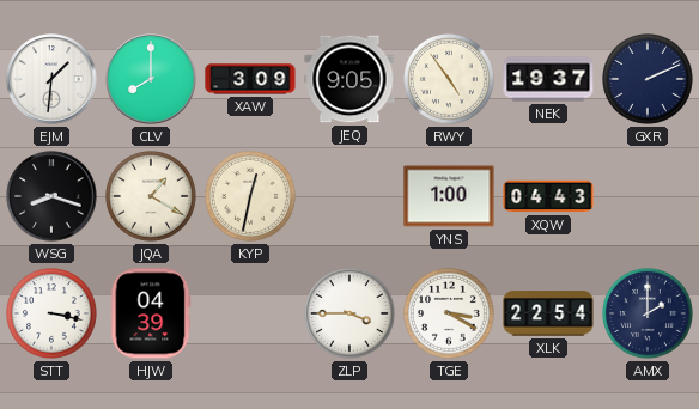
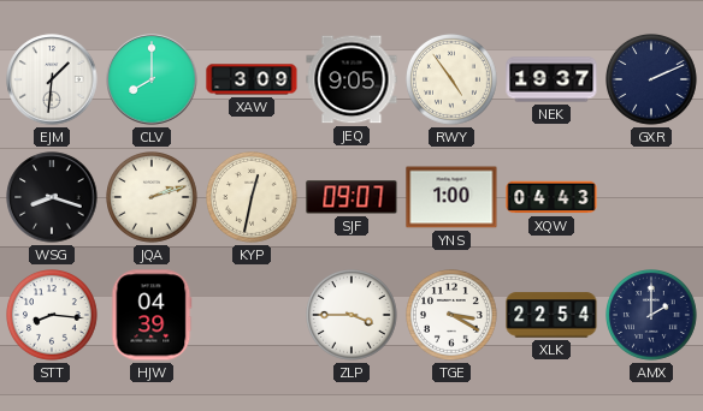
JQA: 1:20 -> 2:12 (153, 198)
SJF: none -> 09:07 (351, 197)
STT: 3:17 -> 8:16 (53, 316)
